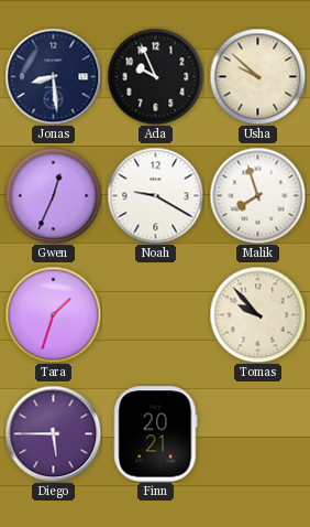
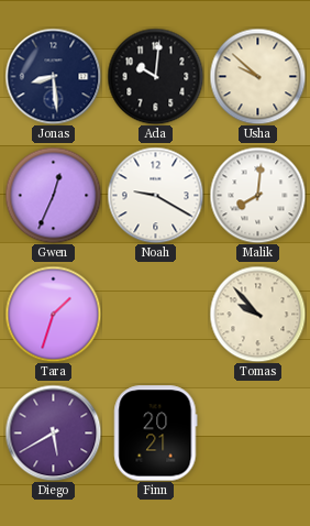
Ada: 9:56 -> 10:01 (155, 76)
Malik: 7:57 -> 8:01 (257, 195)
Diego: 5:45 -> 5:40 (53, 432)
